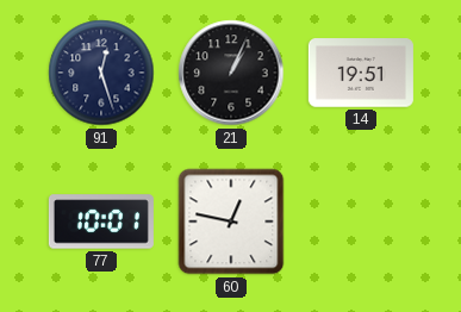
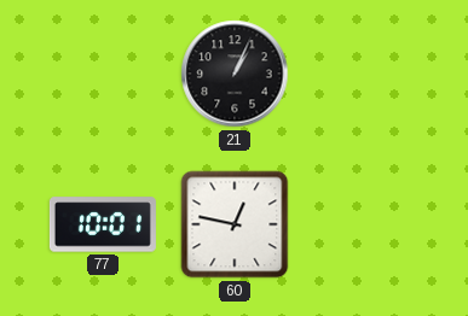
91: 12:27 -> none (101, 73)
14: 19:51 -> none (361, 73)
